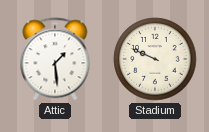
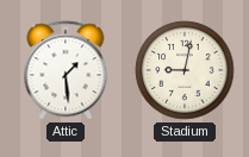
Stadium: 9:49 -> 9:02 (185, 70)
